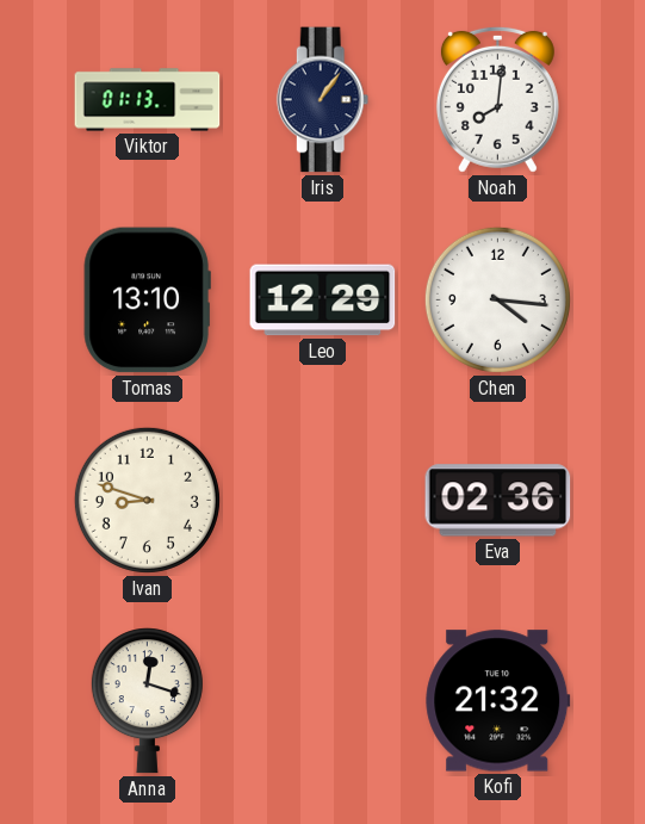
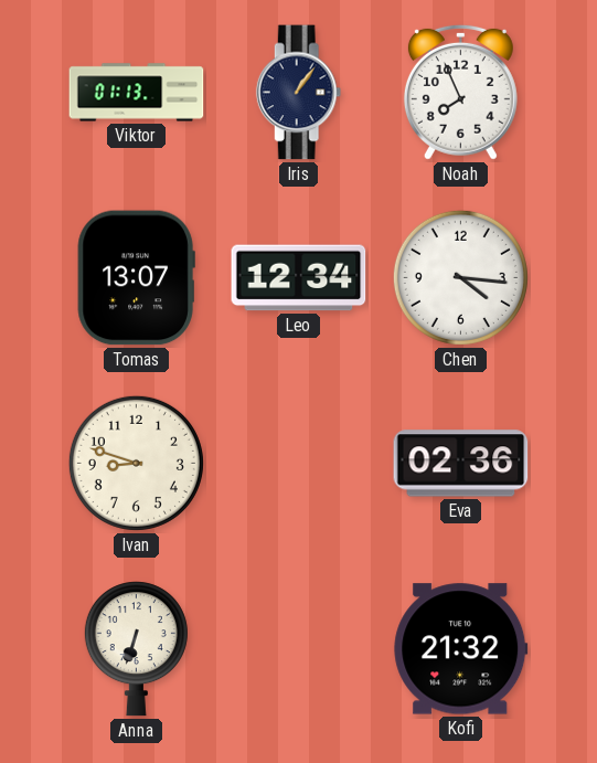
Noah: 8:01 -> 7:56 (460, 92)
Tomas: 13:10 -> 13:07 (136, 278)
Leo: 12:29 -> 12:34 (299, 278)
Anna: 12:18 -> 6:33 (136, 649)
